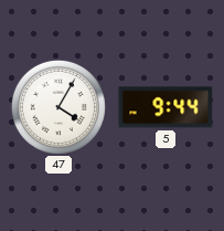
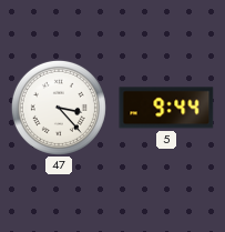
47: 4:05 -> 3:23 (59, 108)
